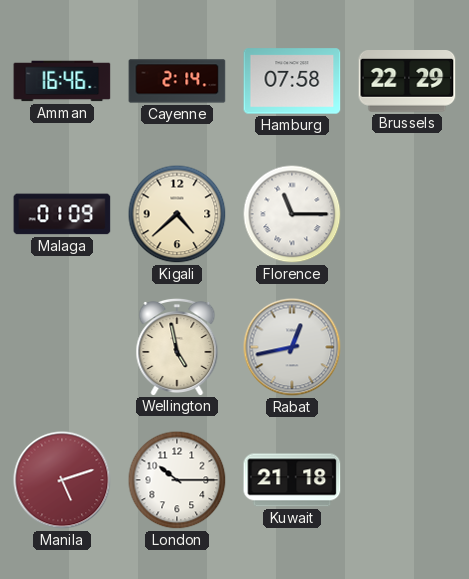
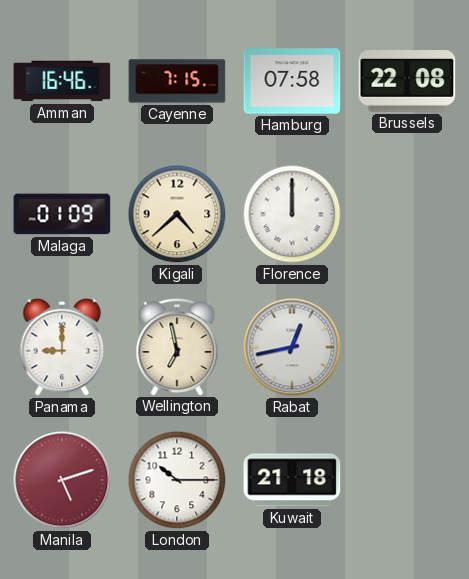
Cayenne: 2:14 -> 7:15 (177, 81)
Brussels: 22:29 -> 22:08 (407, 82)
Florence: 11:15 -> 12:00 (292, 214)
Panama: none -> 9:00 (62, 347)
Wellington: 4:58 -> 6:58 (177, 346)
